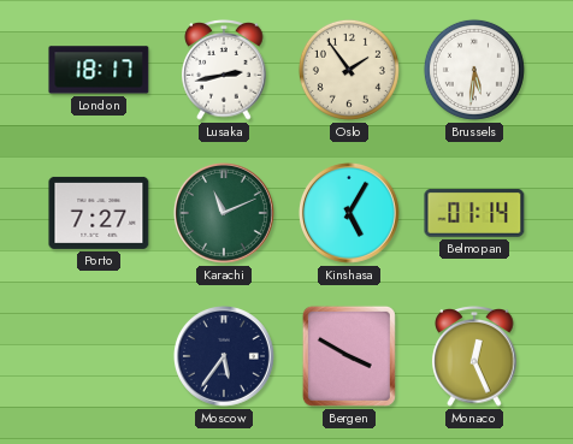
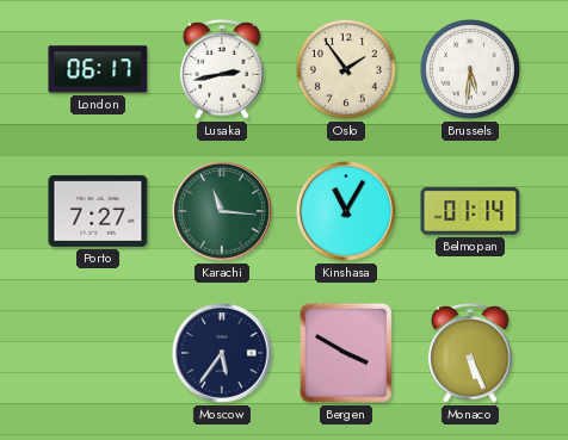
London: 18:17 -> 06:17 (98, 69)
Karachi: 11:11 -> 11:16 (222, 211)
Kinshasa: 5:05 -> 11:05 (346, 211)
Monaco: 12:26 -> 5:26 (470, 353)
